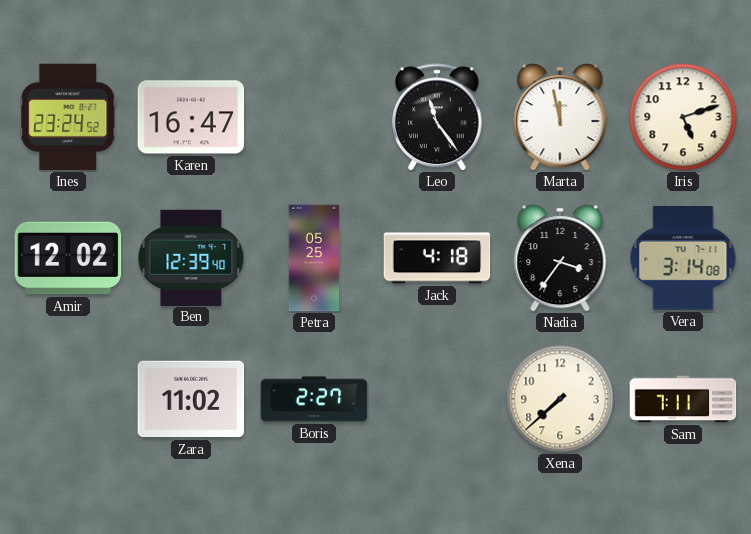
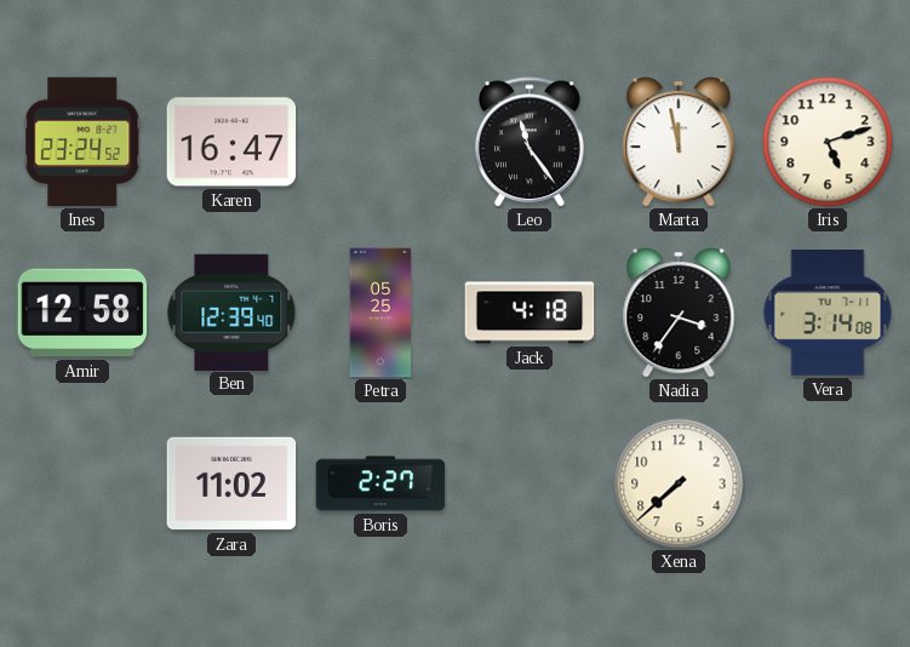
Amir: 12:02 -> 12:58 (82, 313)
Sam: 7:11 -> none (683, 399)
